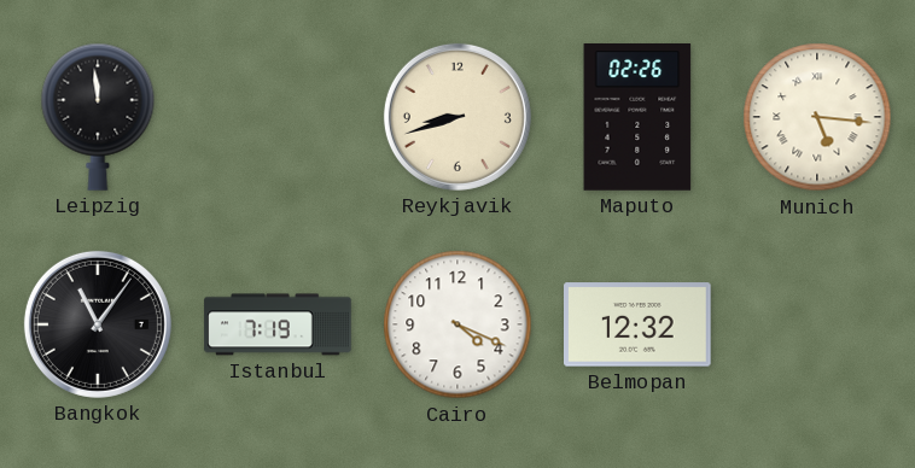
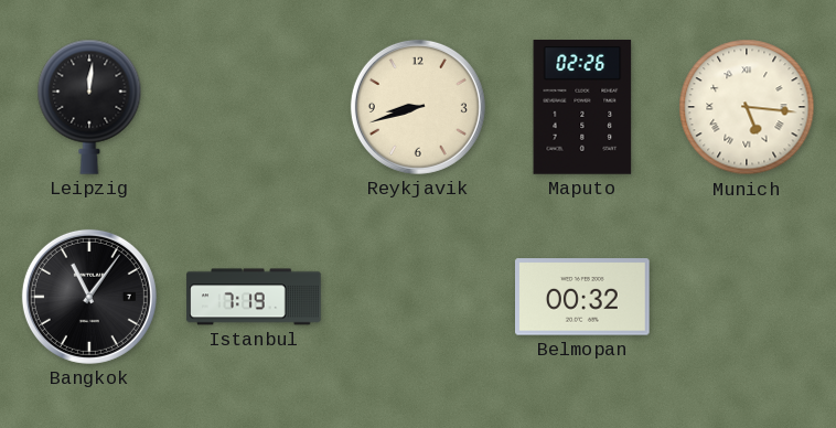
Leipzig: 11:59 -> 12:01 (89, 107)
Cairo: 4:19 -> none (457, 324)
Belmopan: 12:32 -> 00:32 (583, 297)
